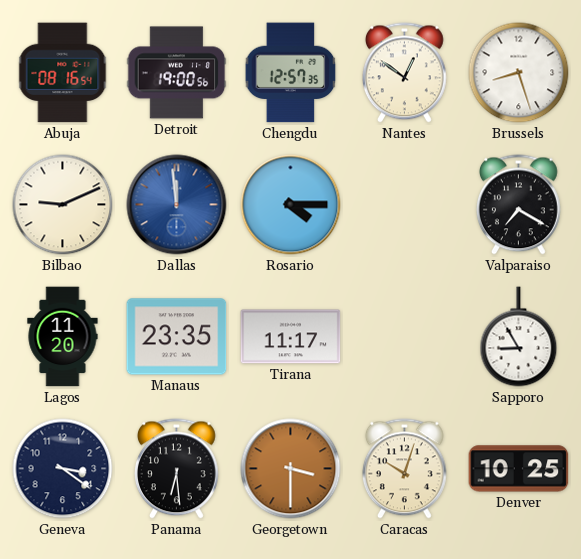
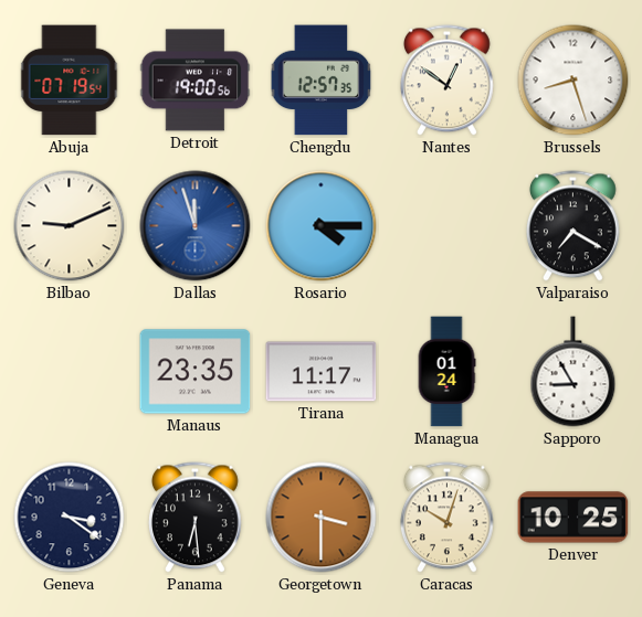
Abuja: 08:16 -> 07:19 (70, 81)
Dallas: 11:59 -> 11:57 (196, 226)
Lagos: 11:20 -> none (63, 337)
Managua: none -> 01:24 (446, 372)
